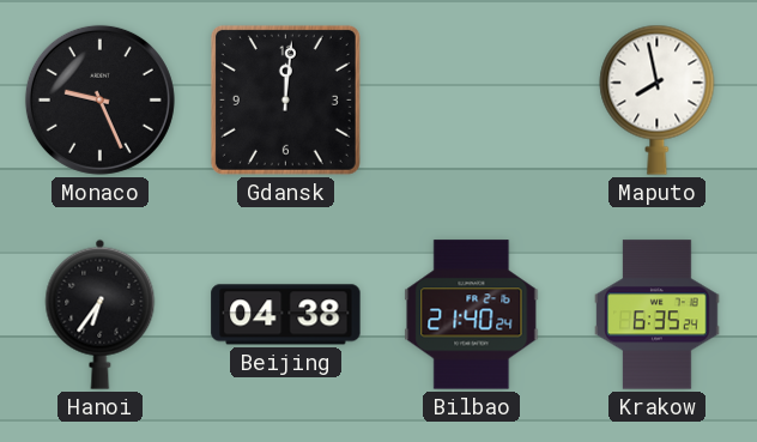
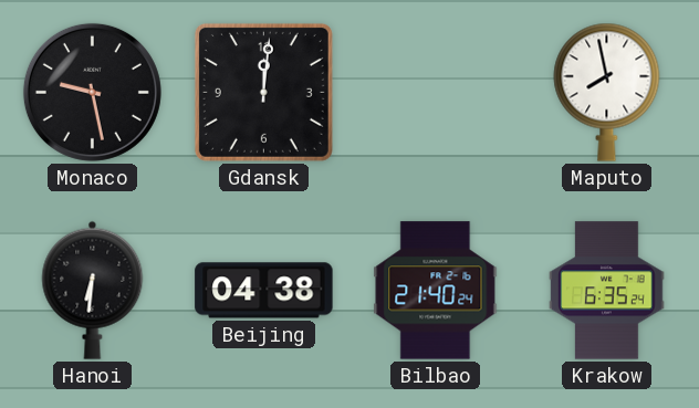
Monaco: 9:26 -> 9:28 (92, 92)
Hanoi: 6:36 -> 6:31 (93, 290)
